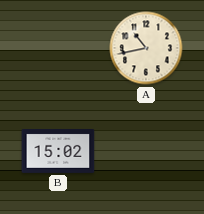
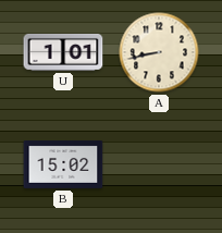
U: none -> 1:01 (63, 52)
A: 10:43 -> 8:43 (159, 52)
